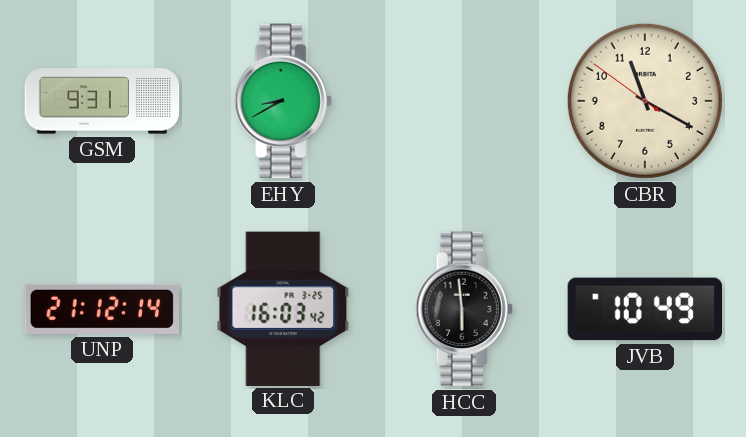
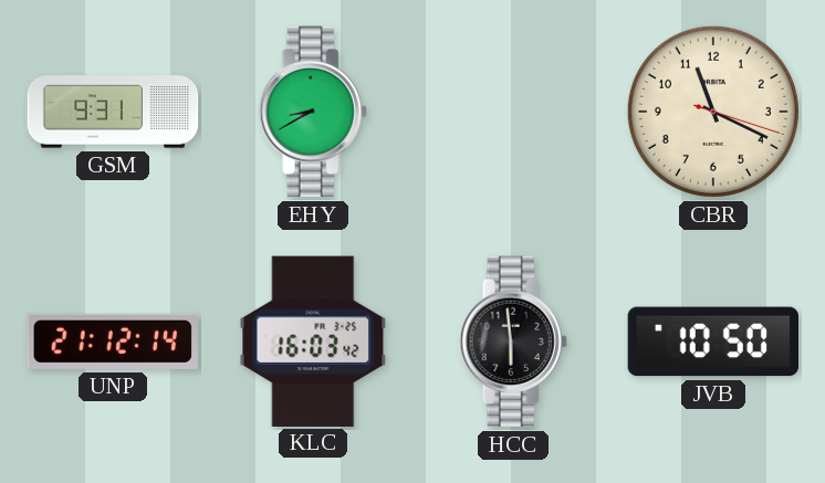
CBR: 11:19:51 -> 11:19:18 (713, 112)
JVB: 10:49 -> 10:50 (713, 342)
